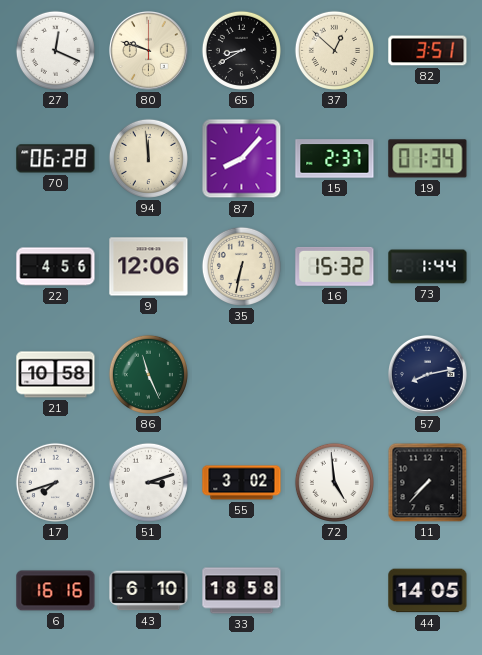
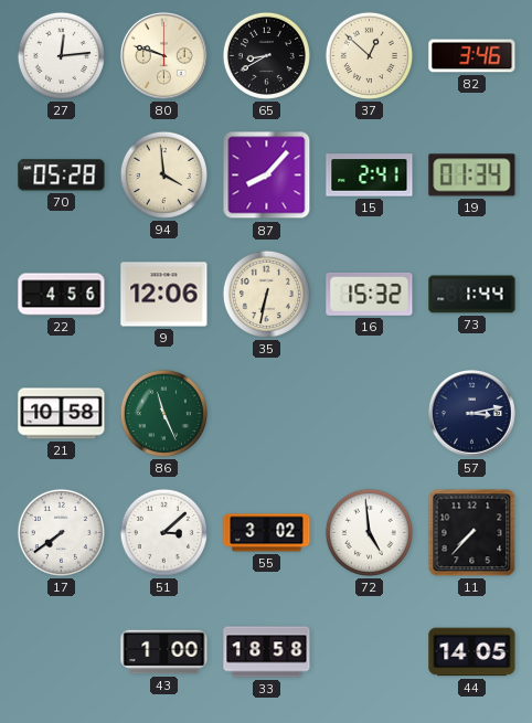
27: 12:19 -> 12:14 (61, 55)
82: 3:51 -> 3:46 (472, 56)
70: 06:28 -> 05:28 (62, 176)
94: 11:59 -> 3:59 (163, 174)
15: 2:37 -> 2:41 (370, 176)
57: 8:13 -> 3:13 (472, 414)
17: 7:42 -> 7:39 (61, 532)
51: 3:12 -> 3:08 (163, 532)
6: 16:16 -> none (56, 591)
43: 6:10 -> 1:00 (164, 652)
